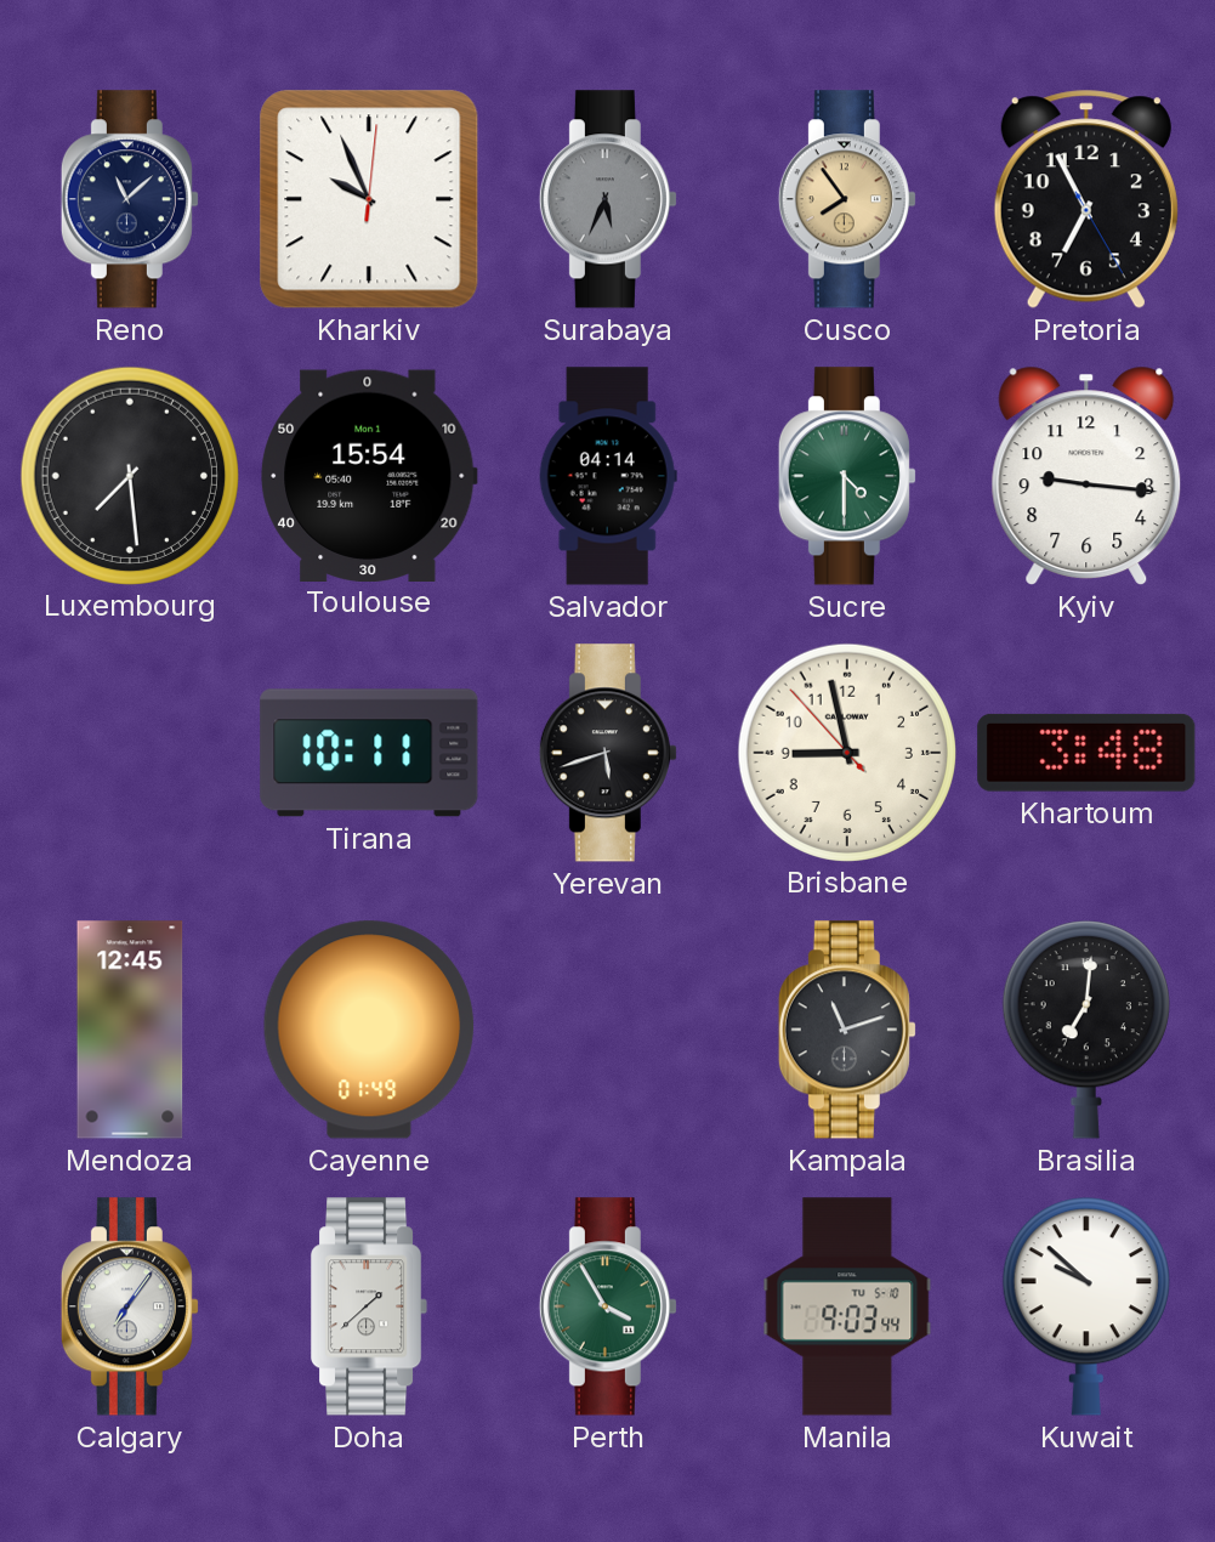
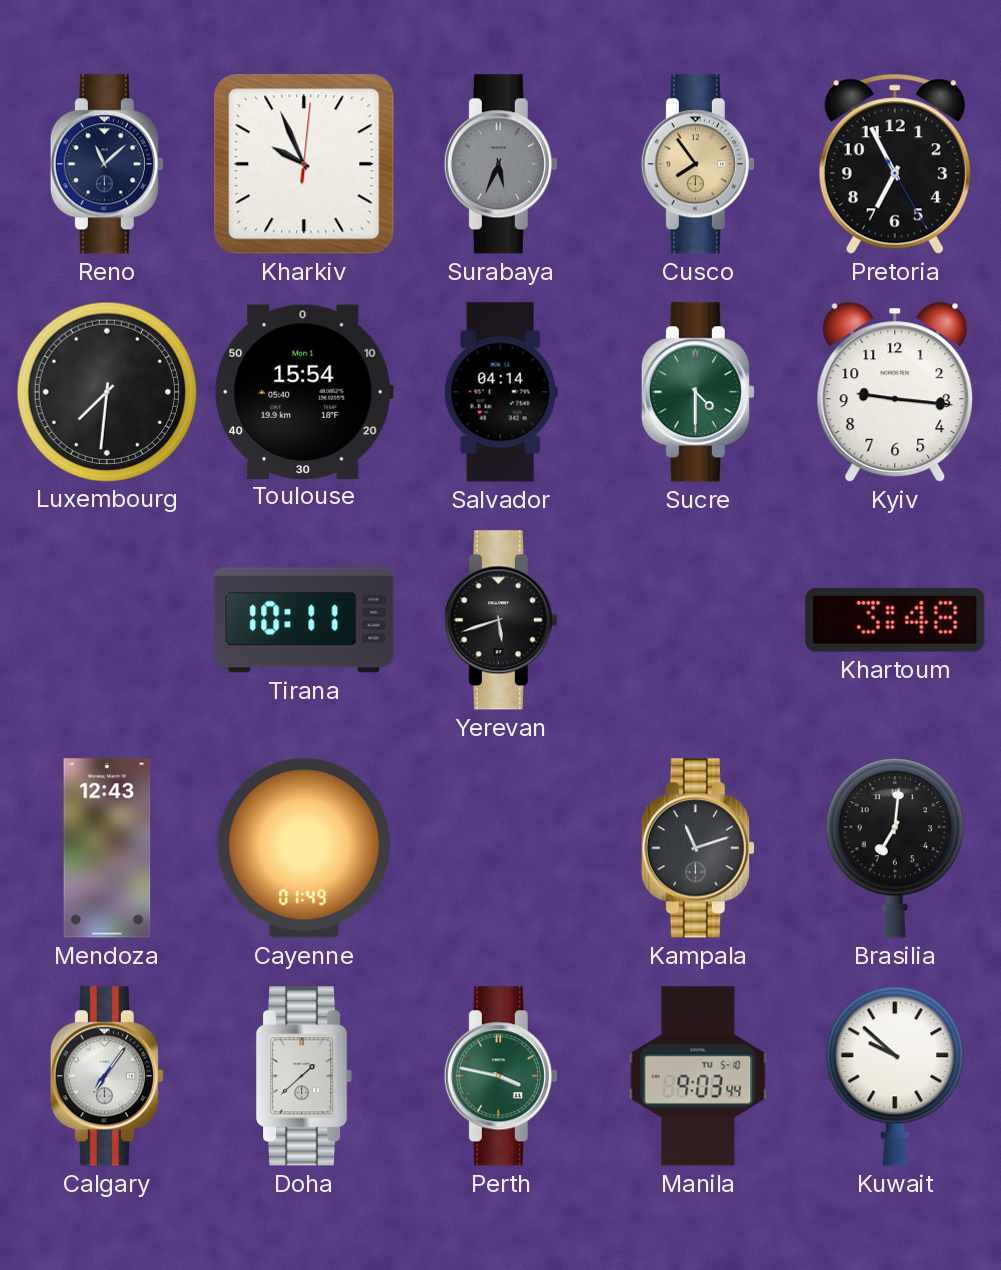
Luxembourg: 7:29 -> 7:31 (106, 391)
Brisbane: 8:57 -> none (846, 752)
Mendoza: 12:45 -> 12:43 (107, 848)
Perth: 3:55 -> 3:47 (501, 1076)
